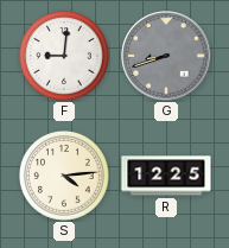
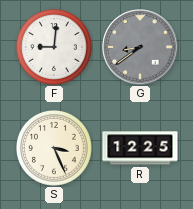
G: 8:42 -> 8:39 (140, 47)
S: 4:14 -> 3:26 (54, 148)
